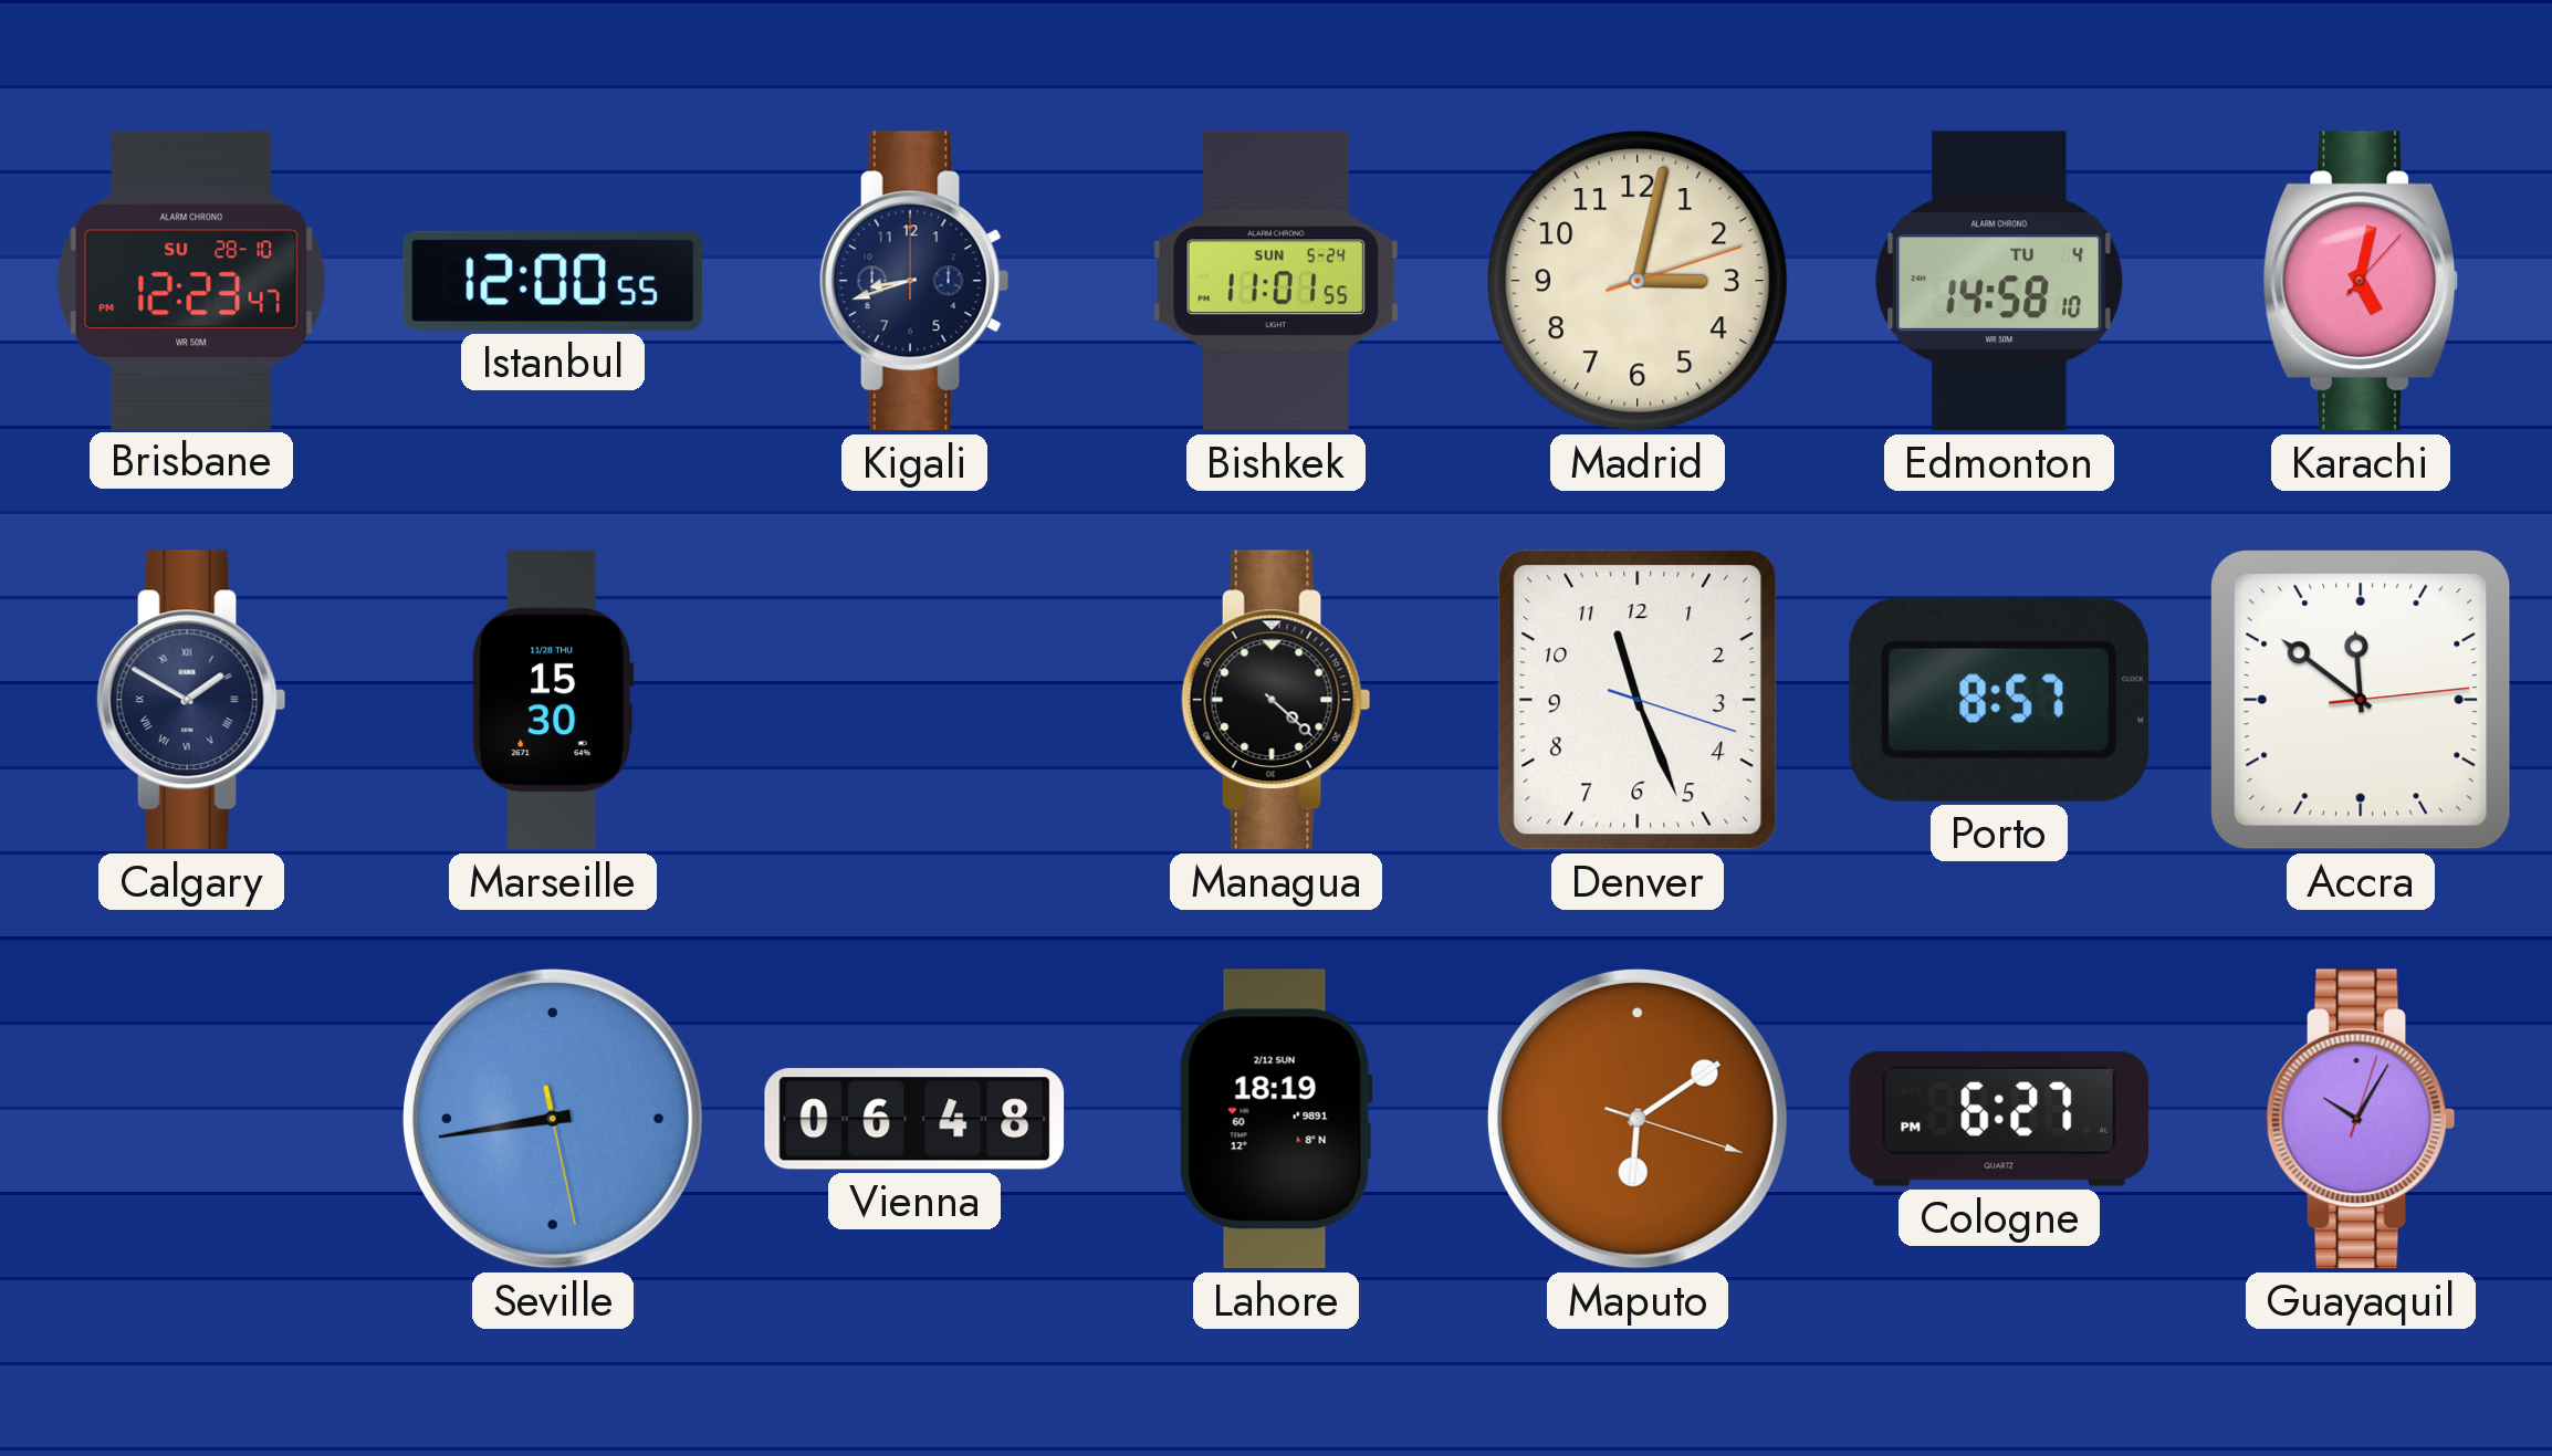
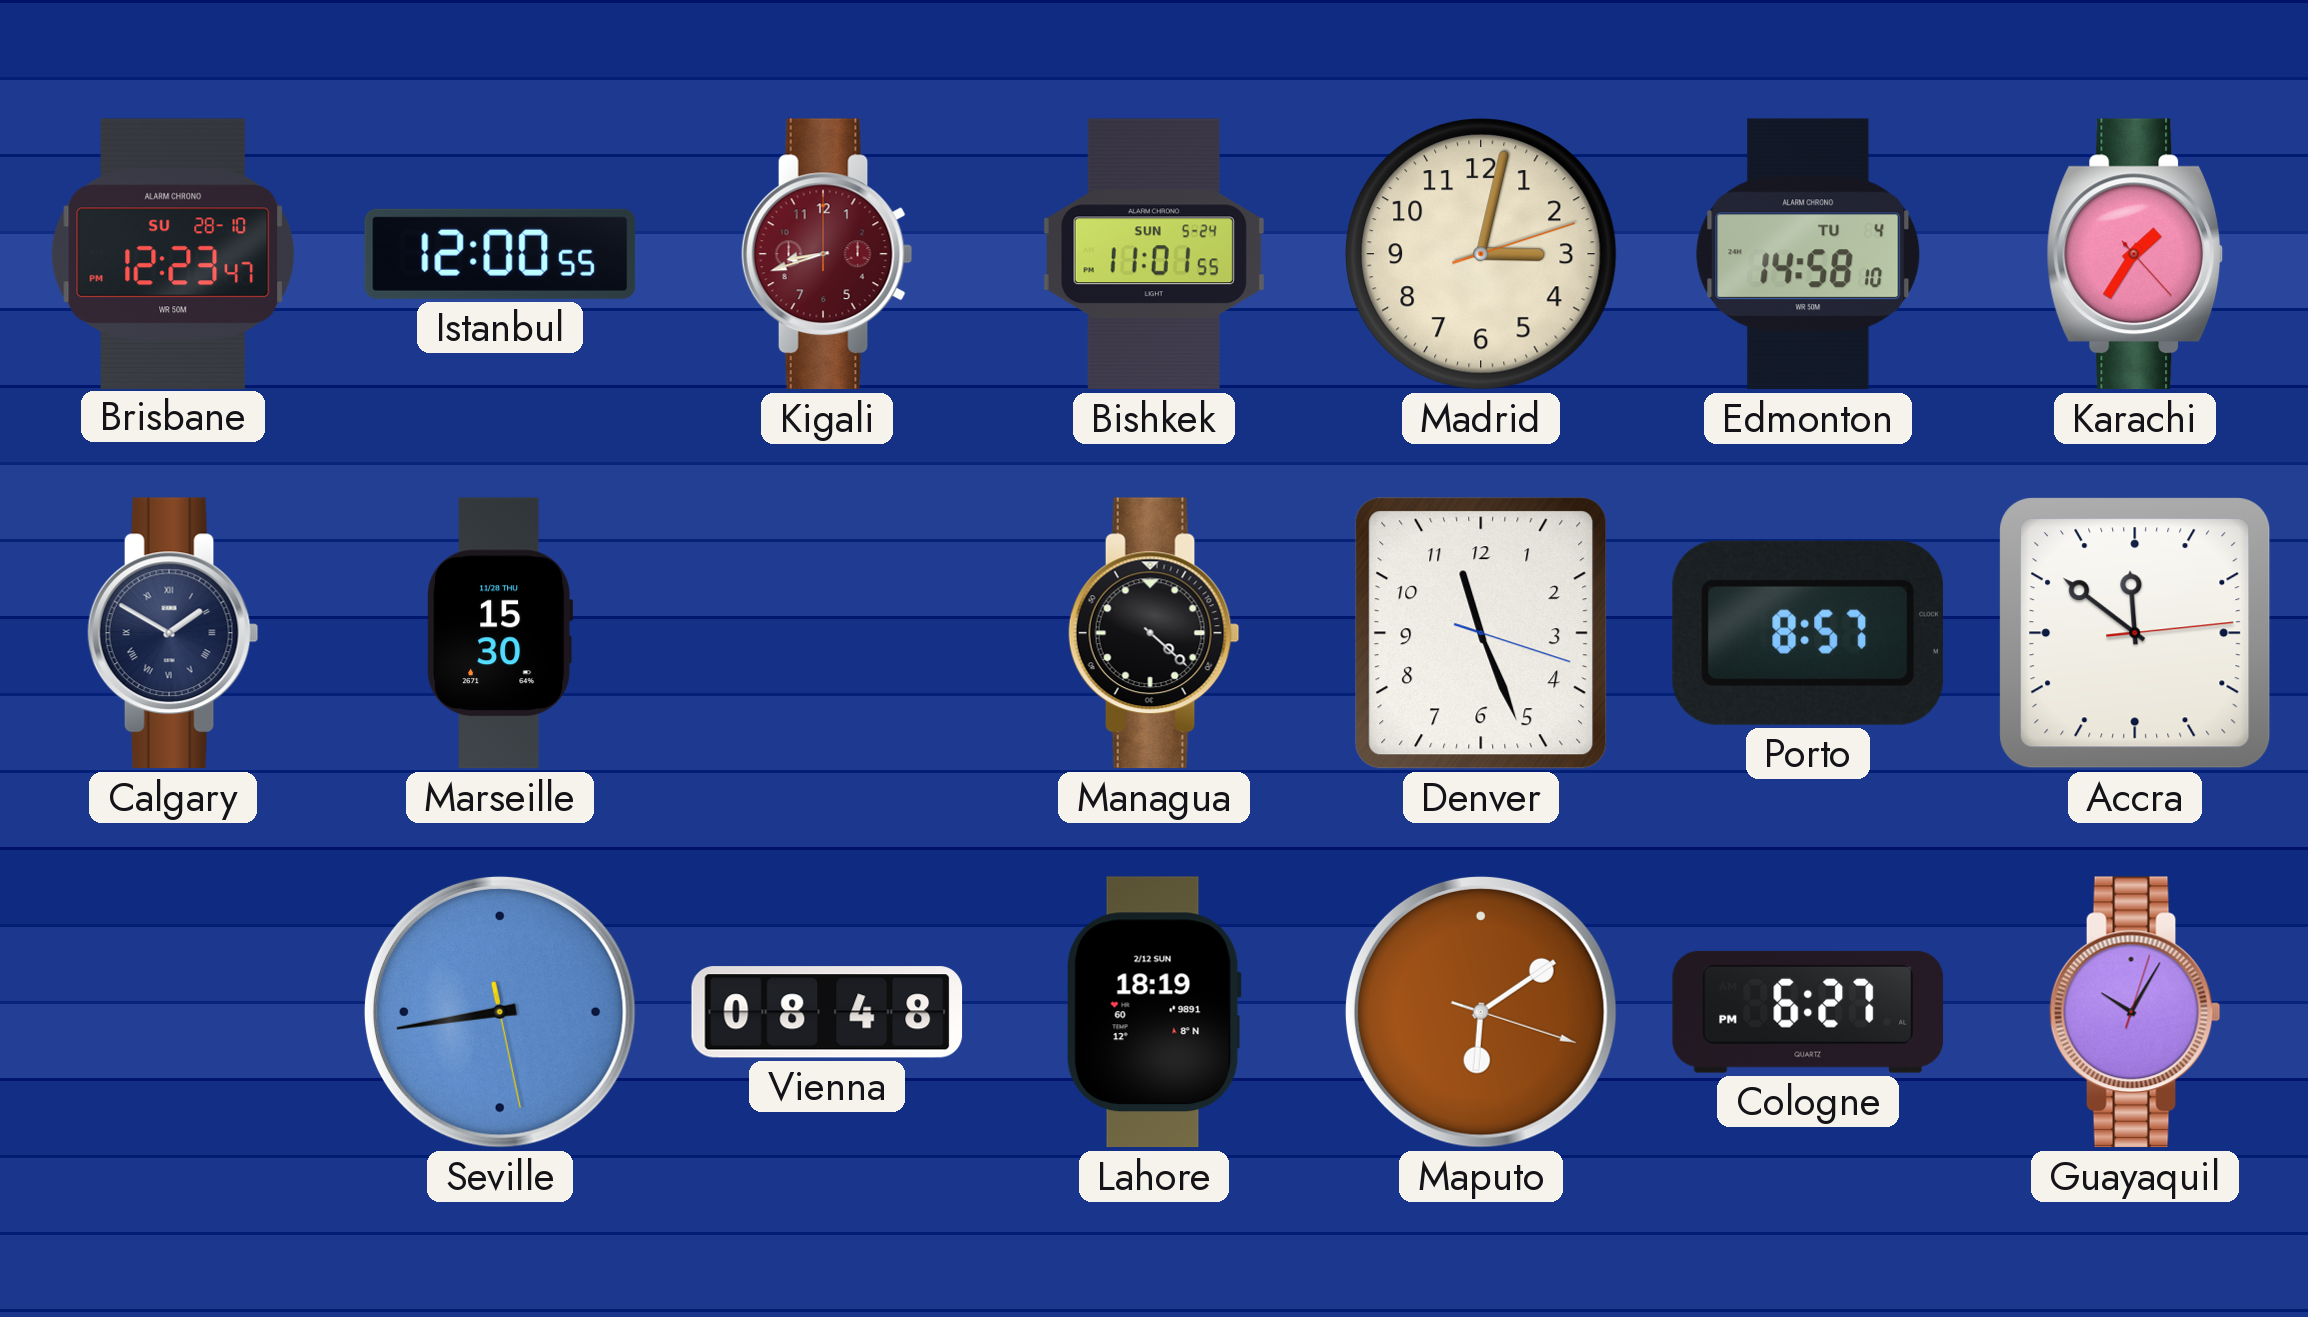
Kigali dial: navy -> burgundy (827, 254)
Karachi: 5:02 -> 1:35 (2135, 254)
Vienna: 06:48 -> 08:48 (827, 1012)
